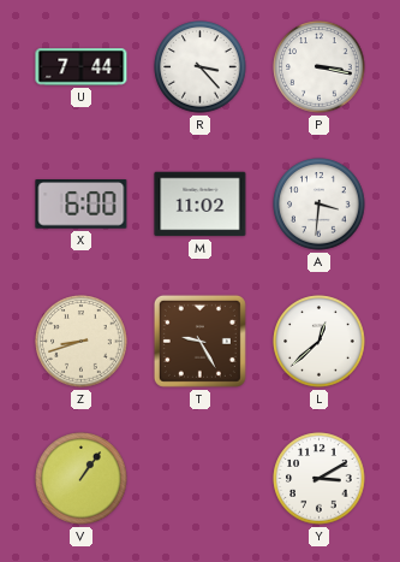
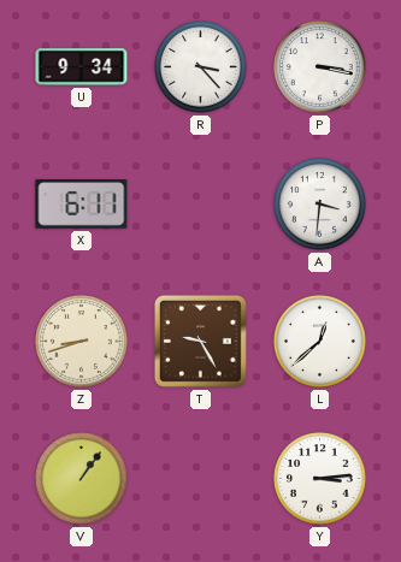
U: 7:44 -> 9:34 (82, 67)
X: 6:00 -> 6:11 (82, 205)
M: 11:02 -> none (201, 205)
Y: 3:10 -> 3:14 (320, 479)
